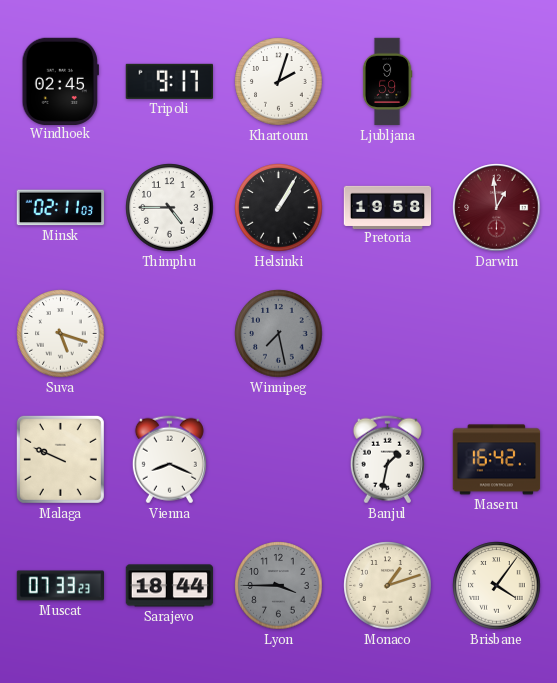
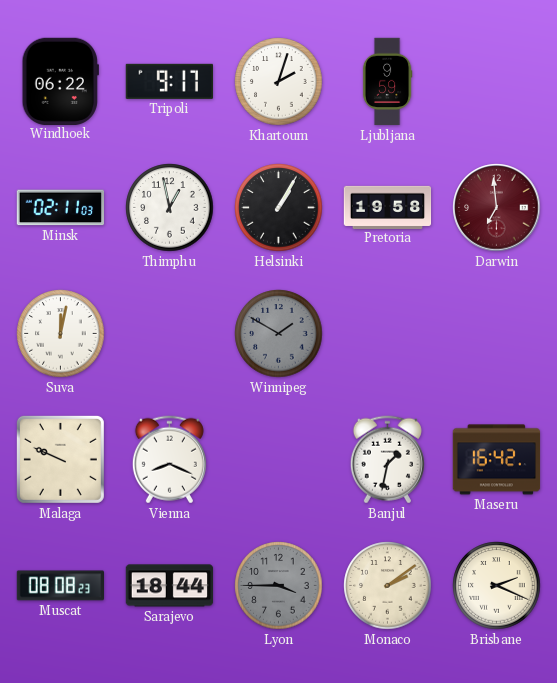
Windhoek: 02:45 -> 06:22 (60, 81)
Thimphu: 4:45 -> 12:58 (170, 208)
Darwin: 12:59 -> 6:59 (497, 208)
Suva: 5:18 -> 12:02 (61, 334)
Winnipeg: 7:28 -> 1:50 (279, 334)
Muscat: 07:33 -> 08:08 (60, 586)
Monaco: 1:12 -> 2:09 (388, 586)
Brisbane: 4:06 -> 2:19 (497, 586)
